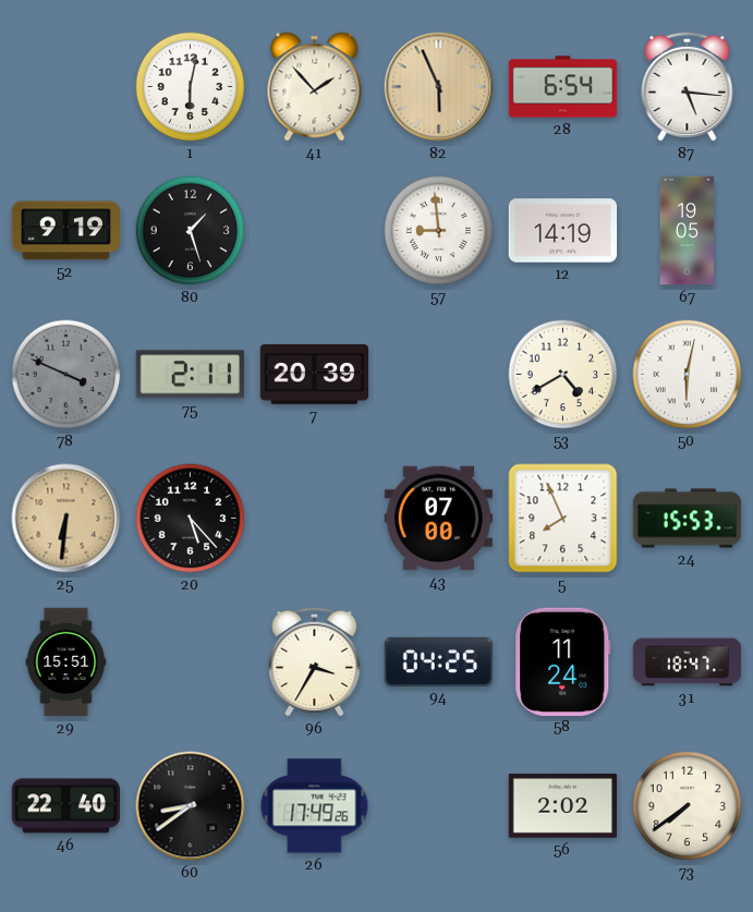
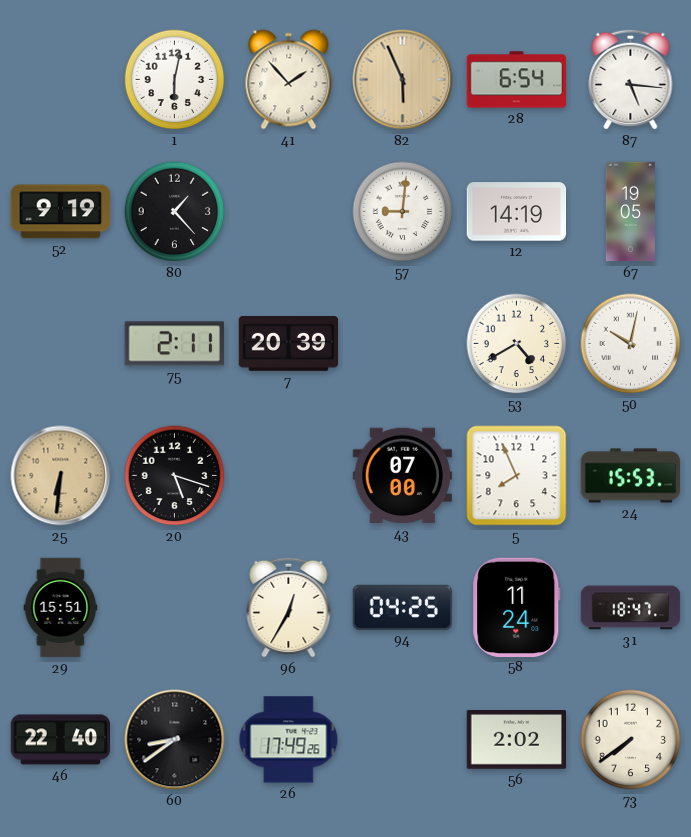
80: 1:27 -> 1:23 (175, 212)
57: 8:59 -> 9:01 (403, 212)
78: 3:49 -> none (66, 375)
50: 6:02 -> 10:02 (631, 344)
20: 5:23 -> 5:18 (175, 476)
96: 3:35 -> 12:35 (289, 607)
